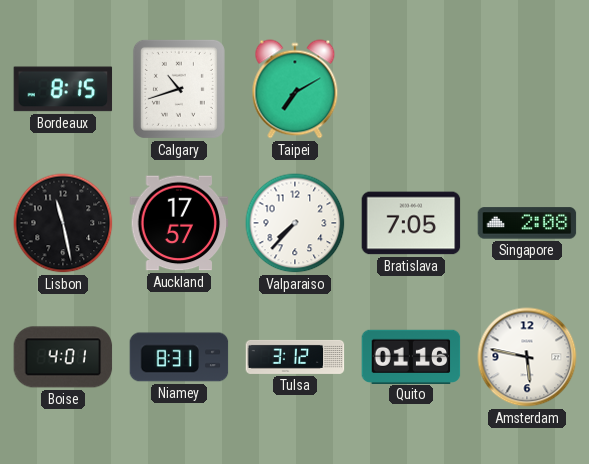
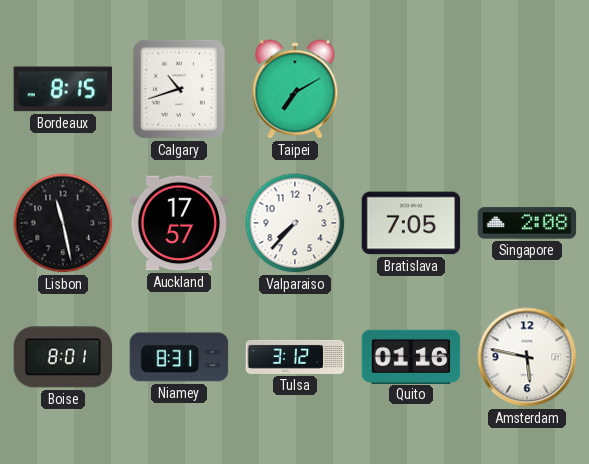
Boise: 4:01 -> 8:01 (63, 357)
